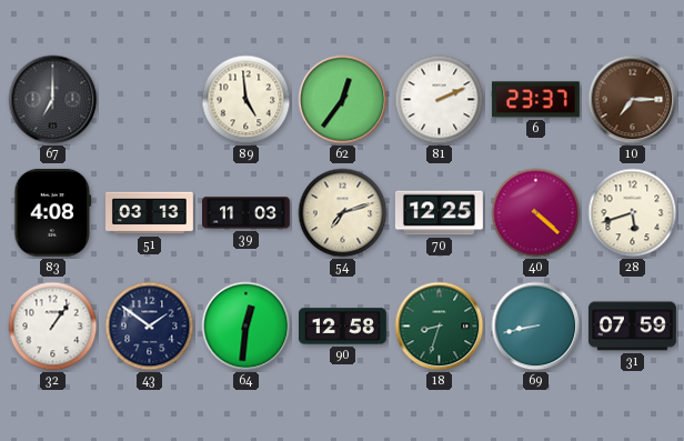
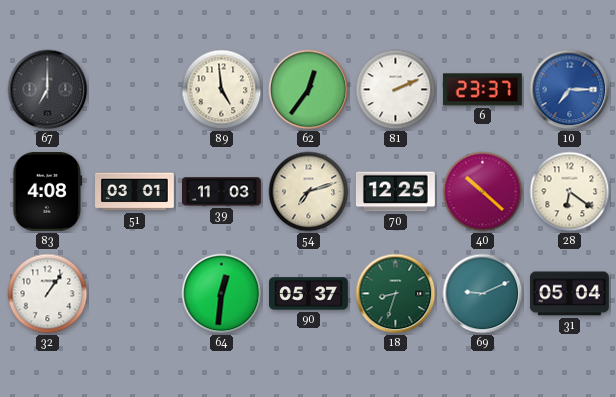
10 dial: brown -> blue (570, 90)
51: 03:13 -> 03:01 (135, 192)
40: 4:22 -> 10:22 (483, 192)
28: 5:42 -> 6:21 (570, 192)
43: 1:51 -> none (150, 327)
90: 12:58 -> 05:37 (309, 294)
69: 8:43 -> 9:11 (483, 294)
31: 07:59 -> 05:04 (569, 294)
